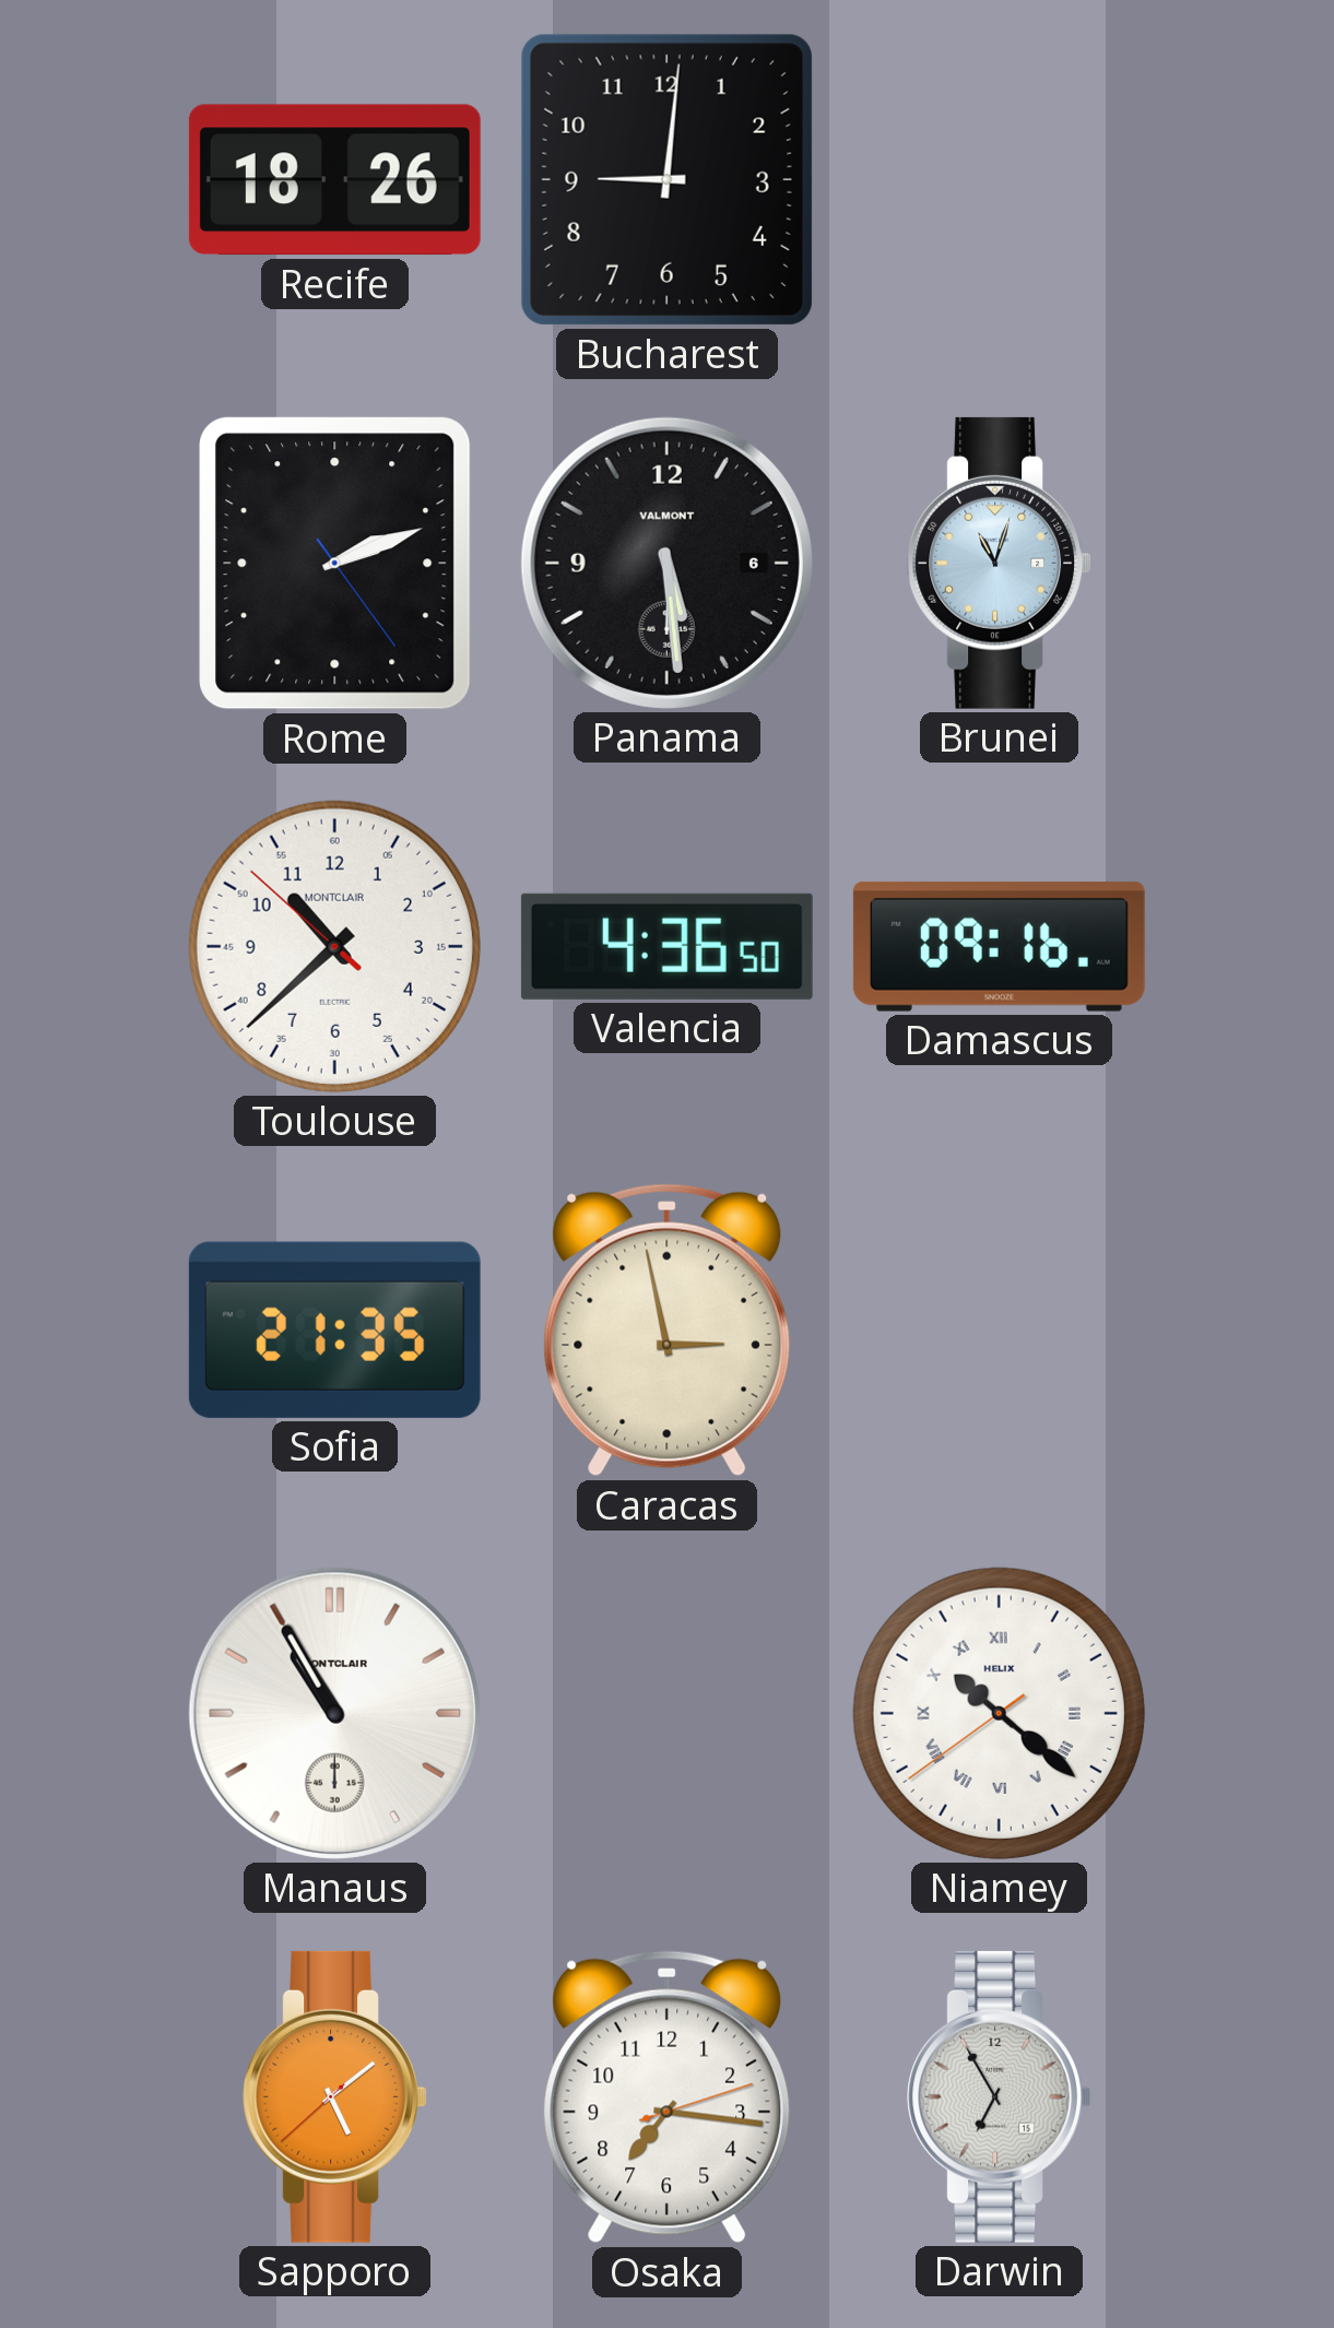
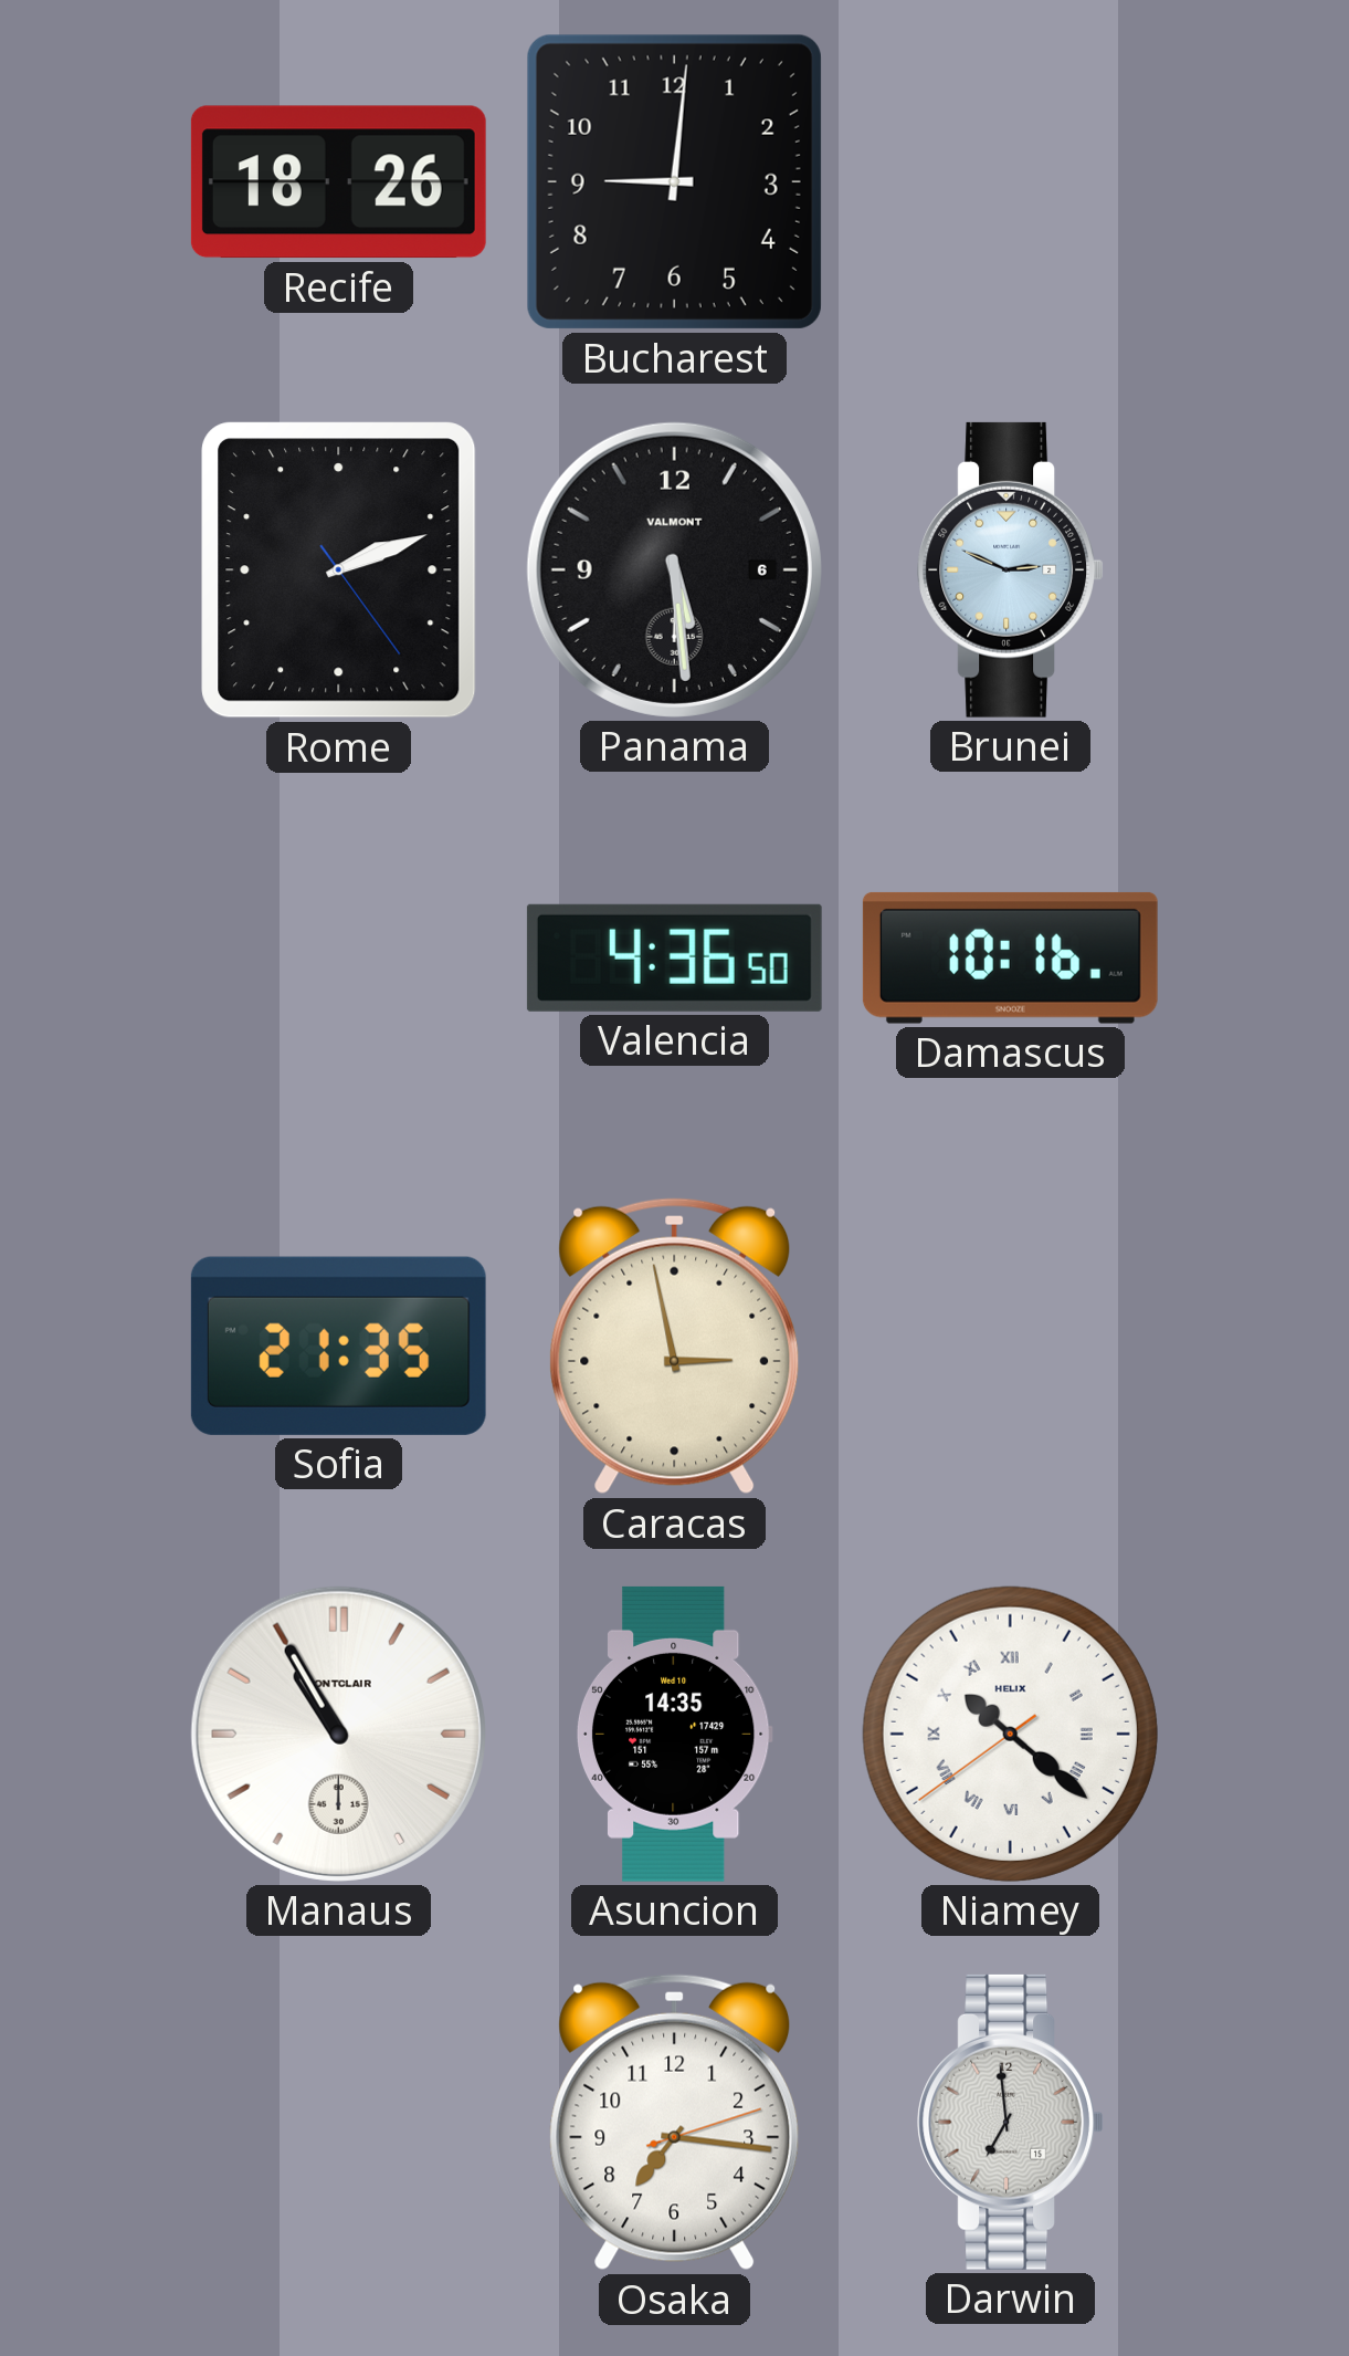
Brunei: 11:03 -> 2:49 (1010, 569)
Toulouse: 10:37 -> none (334, 946)
Damascus: 09:16 -> 10:16 (1010, 957)
Asuncion: none -> 14:35 (674, 1734)
Sapporo: 5:08 -> none (334, 2096)
Darwin: 6:55 -> 6:59 (1010, 2122)
